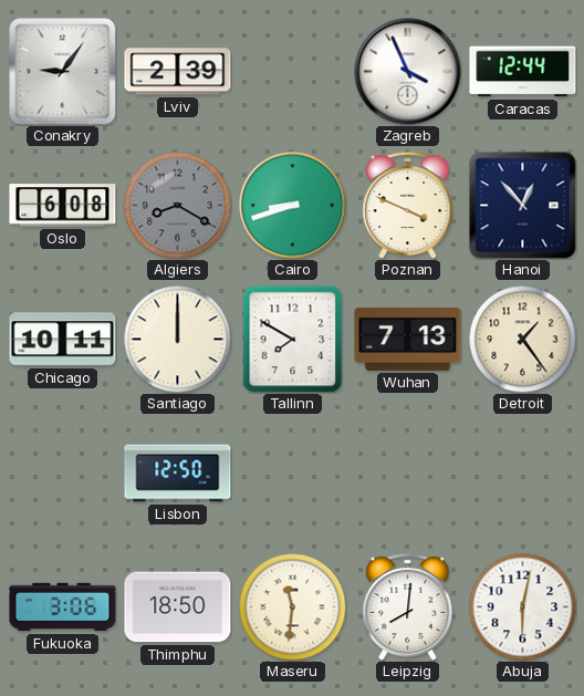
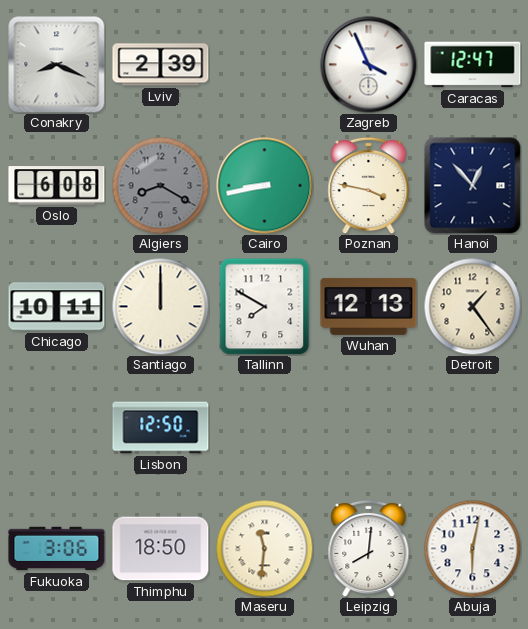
Conakry: 9:06 -> 8:19 (57, 65)
Caracas: 12:44 -> 12:47 (473, 65)
Cairo: 8:42 -> 8:43 (265, 186)
Poznan: 3:49 -> 3:47 (369, 185)
Wuhan: 7:13 -> 12:13 (369, 306)
